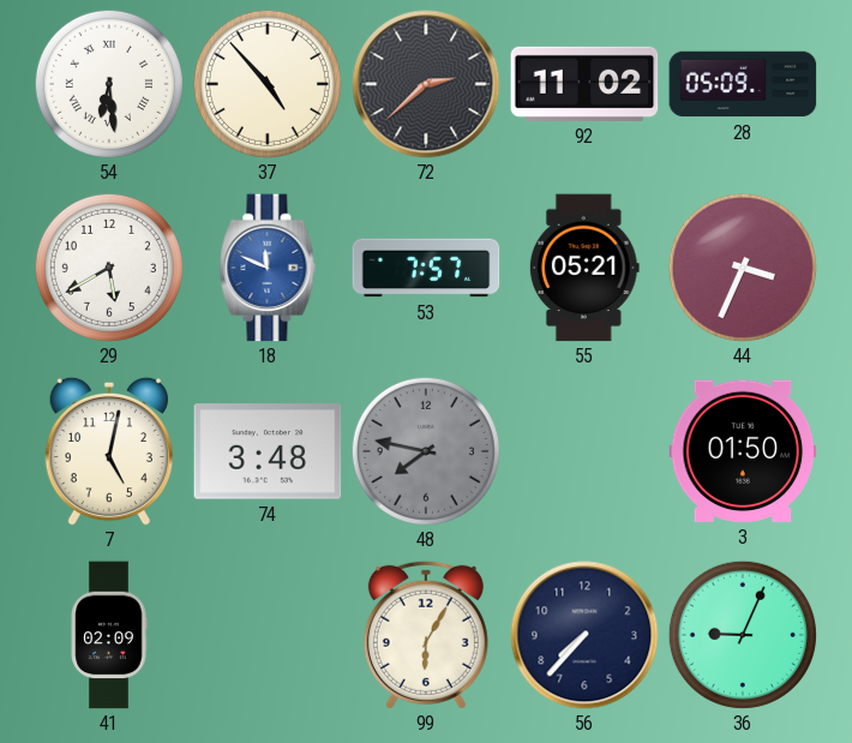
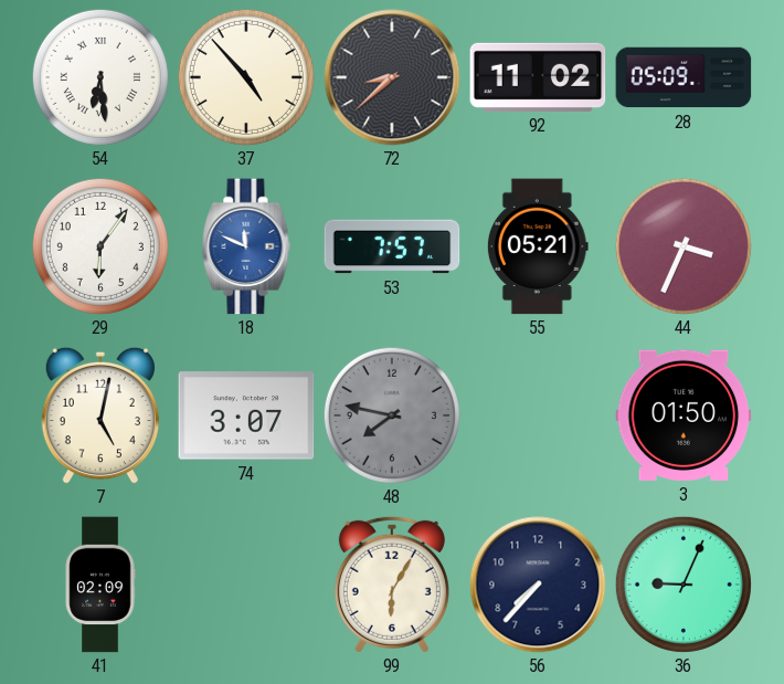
72: 2:38 -> 8:38 (392, 77)
29: 5:40 -> 6:06 (100, 246)
74: 3:48 -> 3:07 (246, 415)
